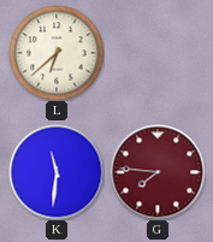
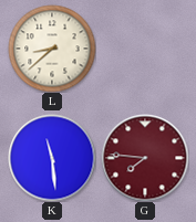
L: 6:38 -> 8:38 (52, 49)
K: 11:31 -> 11:29 (52, 158)
